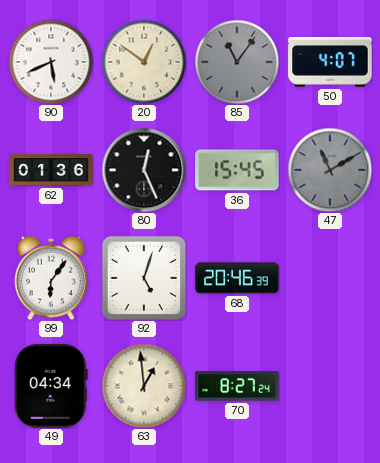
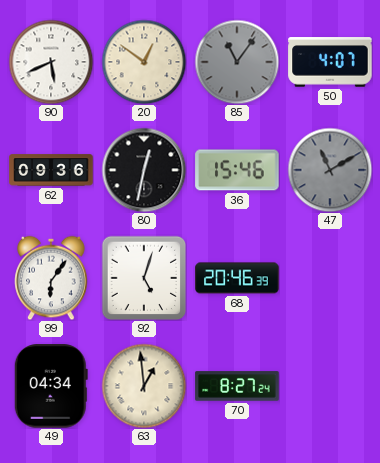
62: 01:36 -> 09:36 (51, 170)
80: 12:26 -> 12:32 (144, 170)
36: 15:45 -> 15:46 (237, 170)
